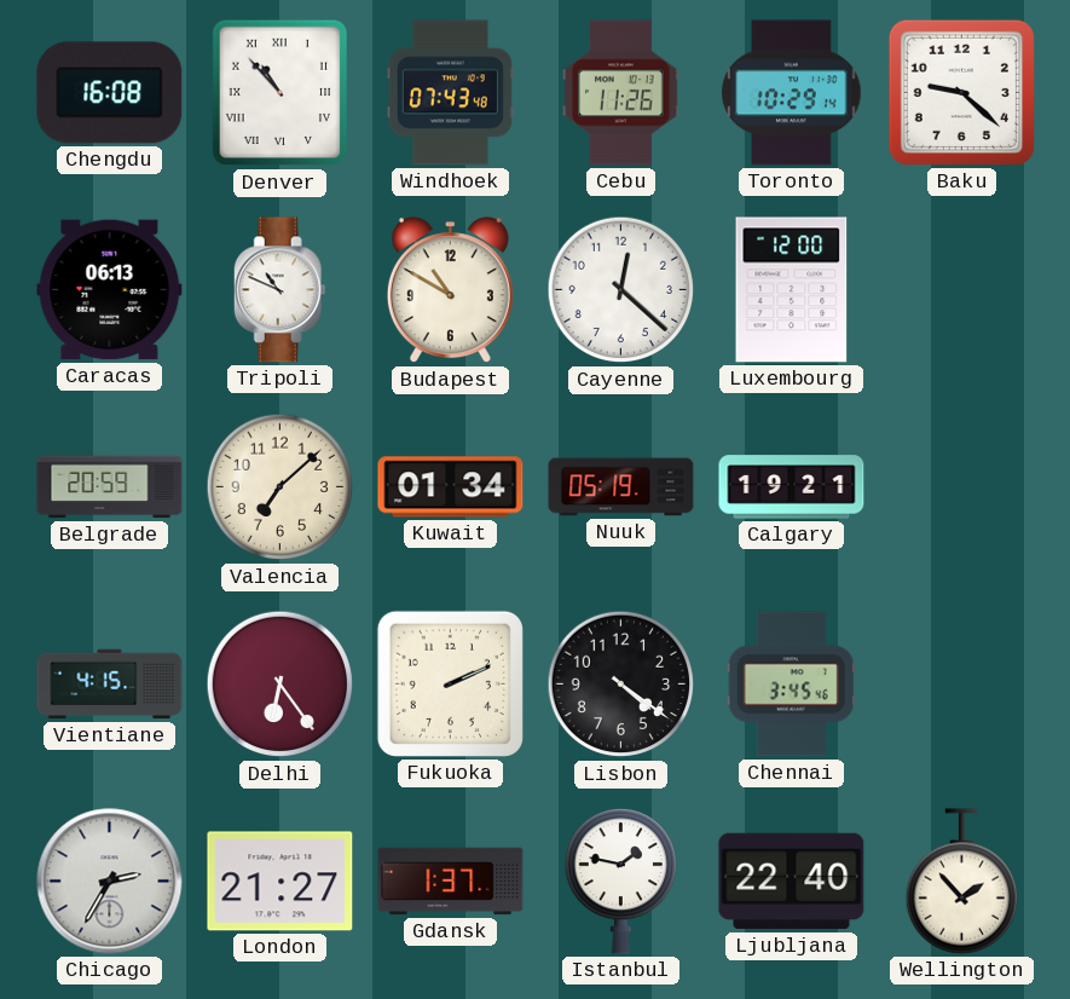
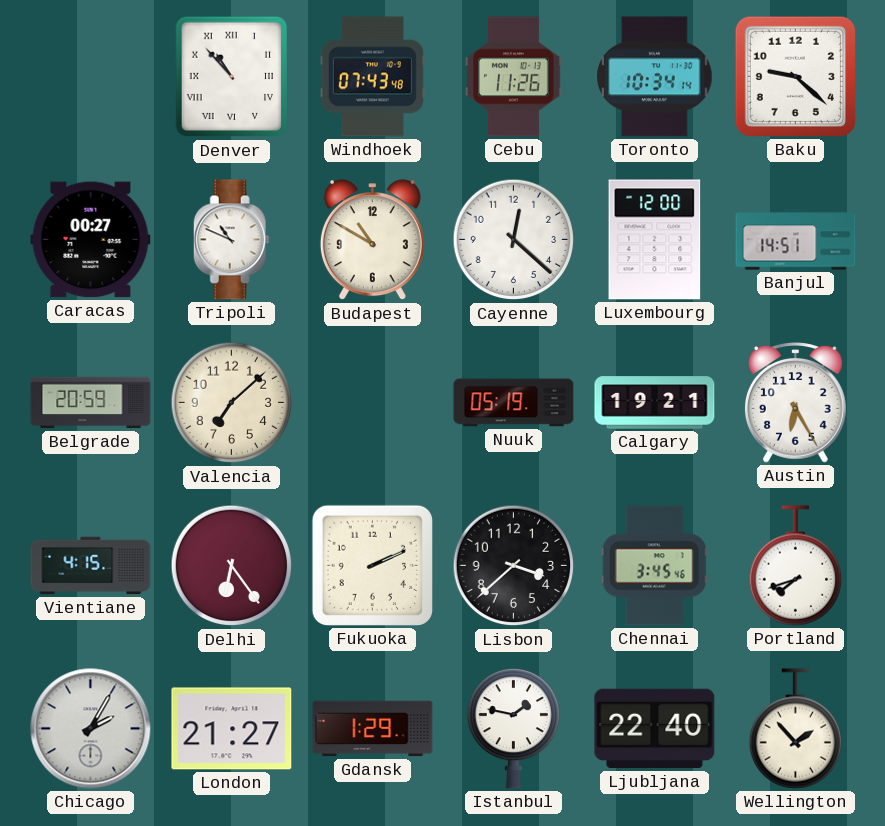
Chengdu: 16:08 -> none (110, 93)
Toronto: 10:29 -> 10:34 (655, 77)
Caracas: 06:13 -> 00:27 (91, 240)
Banjul: none -> 14:51 (796, 240)
Kuwait: 01:34 -> none (451, 487)
Austin: none -> 6:25 (795, 403)
Lisbon: 4:21 -> 3:38 (514, 566)
Portland: none -> 7:42 (795, 566)
Chicago: 2:35 -> 2:05 (91, 729)
Gdansk: 1:37 -> 1:29 (373, 729)
